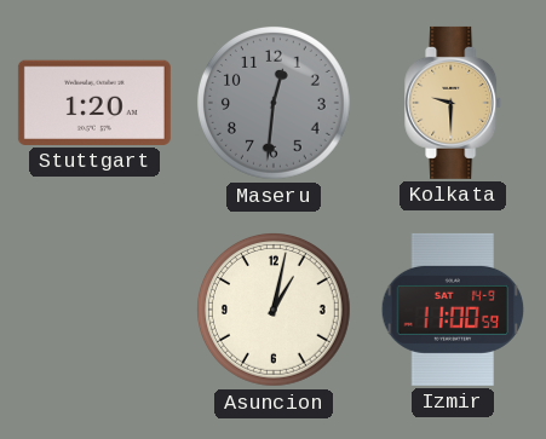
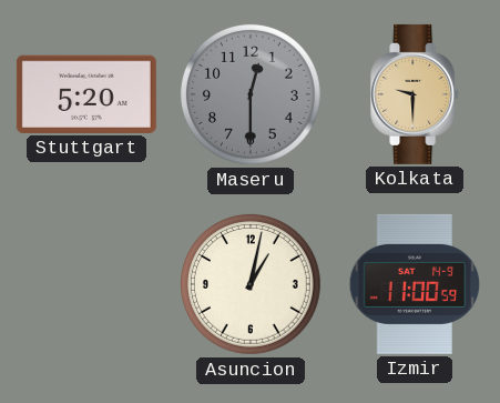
Stuttgart: 1:20 -> 5:20 (86, 94)
Maseru: 12:31 -> 12:30 (251, 94)
